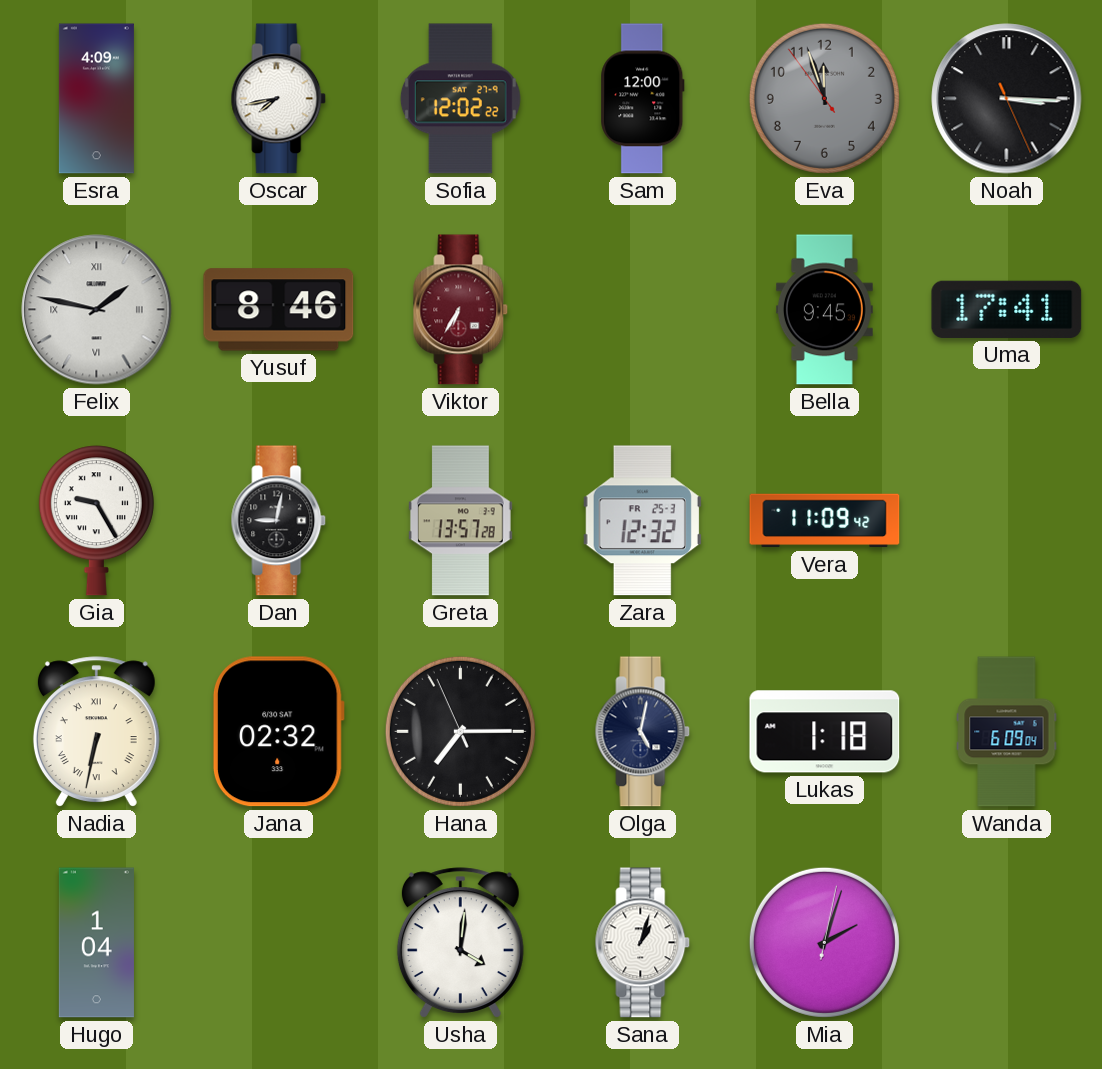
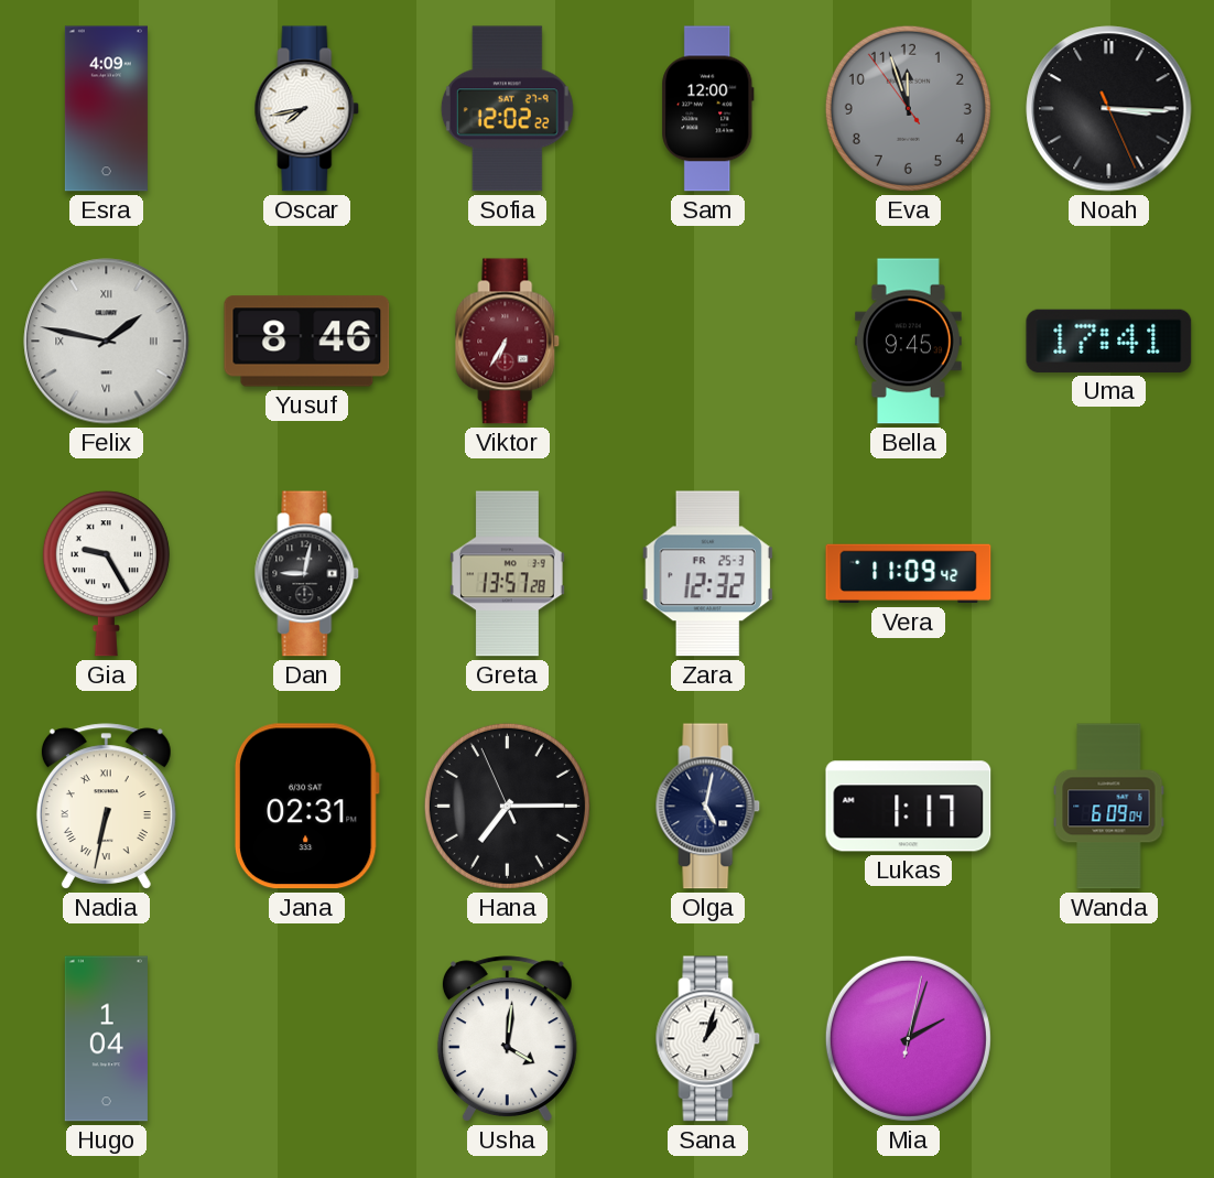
Jana: 02:32 -> 02:31 (306, 807)
Lukas: 1:18 -> 1:17 (909, 807)
